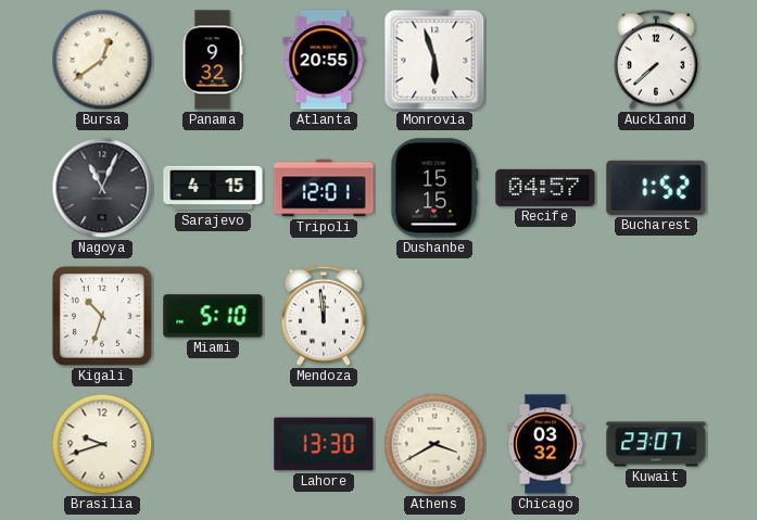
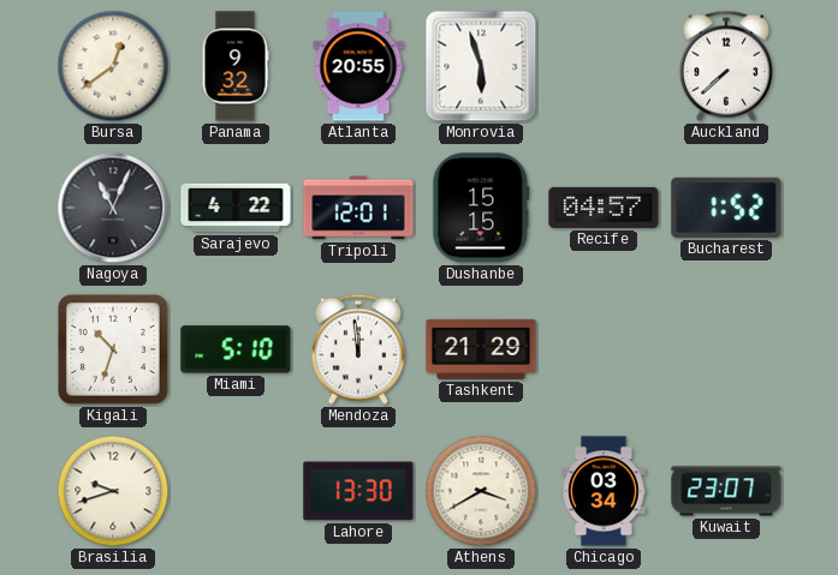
Sarajevo: 4:15 -> 4:22 (236, 208)
Tashkent: none -> 21:29 (481, 349)
Chicago: 03:32 -> 03:34 (604, 491)
